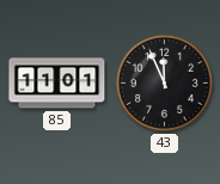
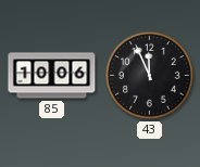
85: 11:01 -> 10:06 (52, 76)
